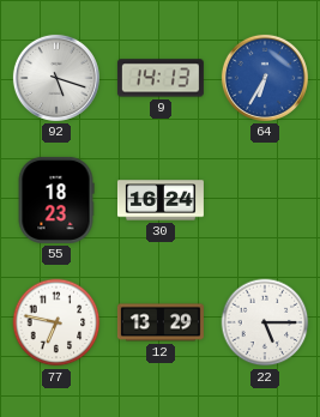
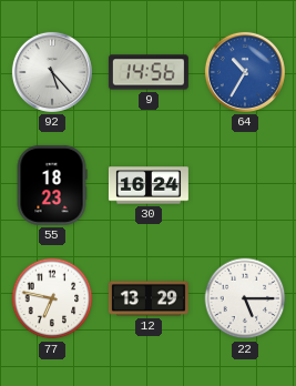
92: 5:18 -> 5:23 (52, 72)
9: 14:13 -> 14:56 (149, 72)
64: 6:35 -> 10:35 (245, 72)
